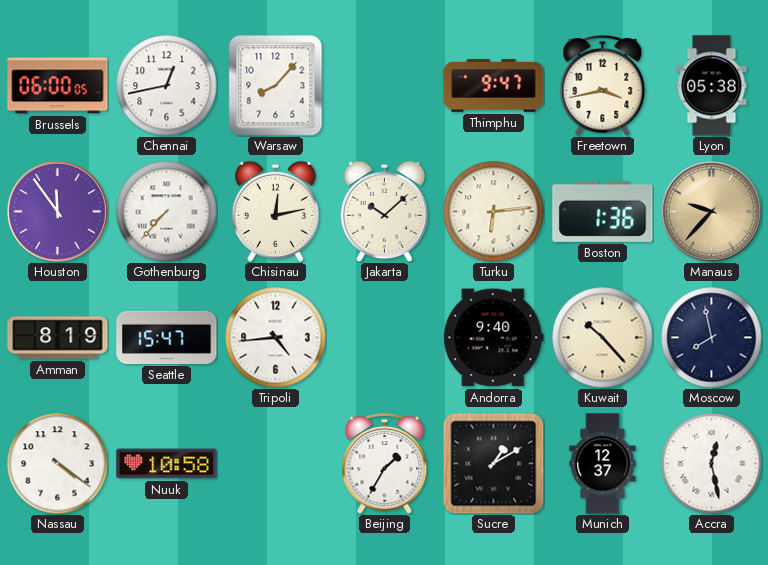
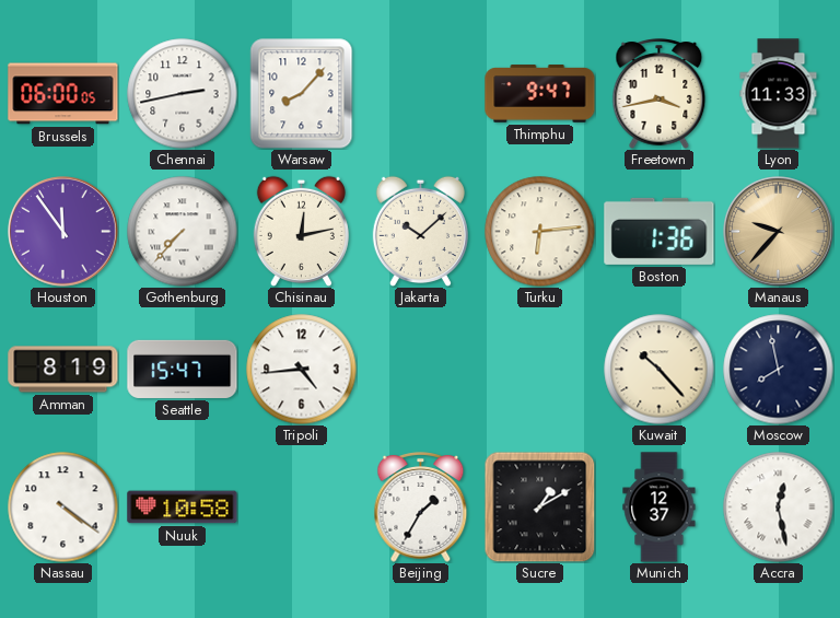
Chennai: 12:43 -> 2:43 (183, 94)
Lyon: 05:38 -> 11:33 (779, 94)
Andorra: 9:40 -> none (494, 338)
